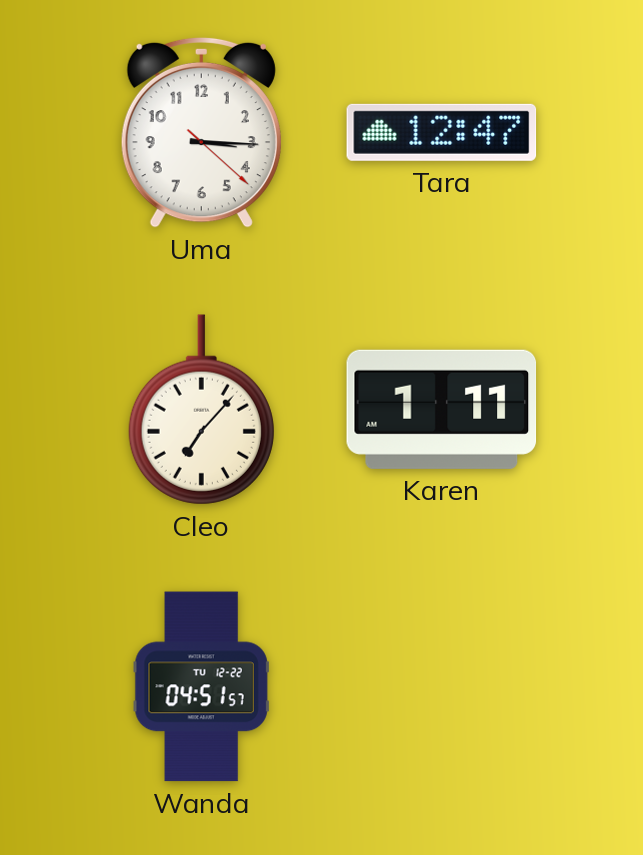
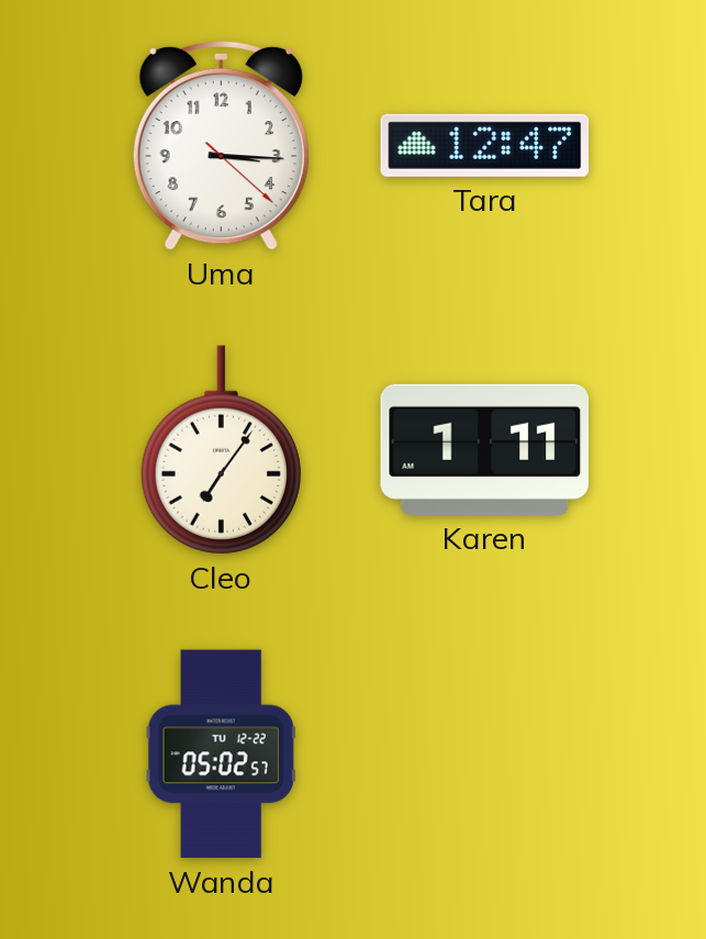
Cleo: 7:07 -> 7:06 (221, 450)
Wanda: 04:51 -> 05:02 (221, 754)
